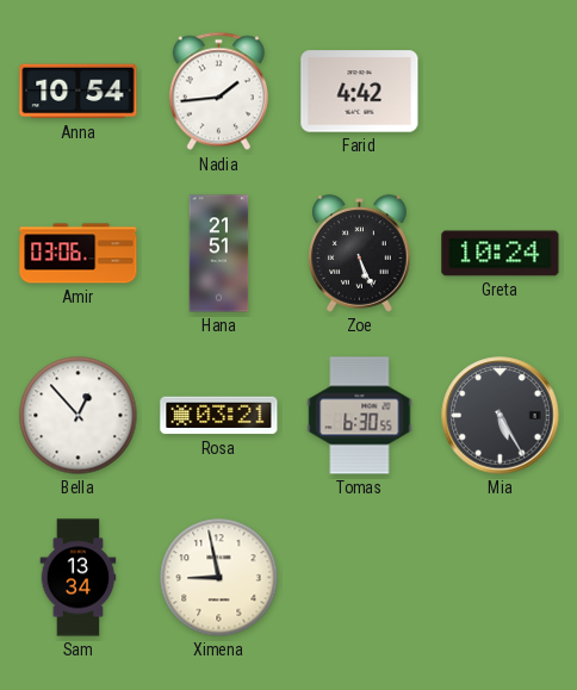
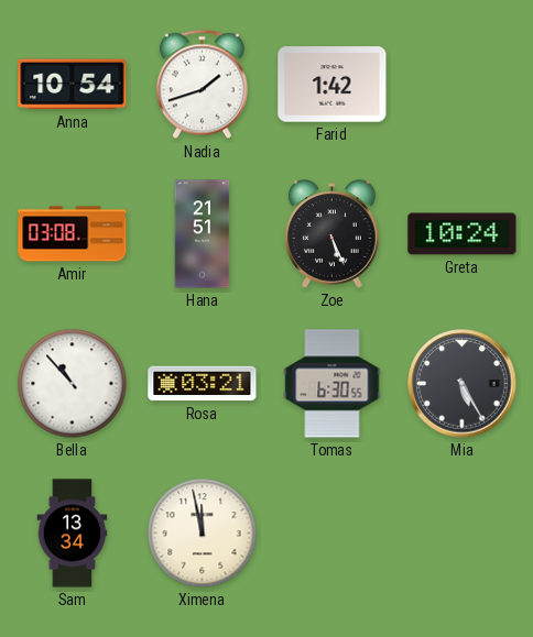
Nadia: 1:44 -> 1:42 (202, 85)
Farid: 4:42 -> 1:42 (333, 85)
Amir: 03:06 -> 03:08 (73, 234)
Bella: 12:53 -> 10:53 (73, 384)
Ximena: 8:58 -> 11:58 (203, 534)
